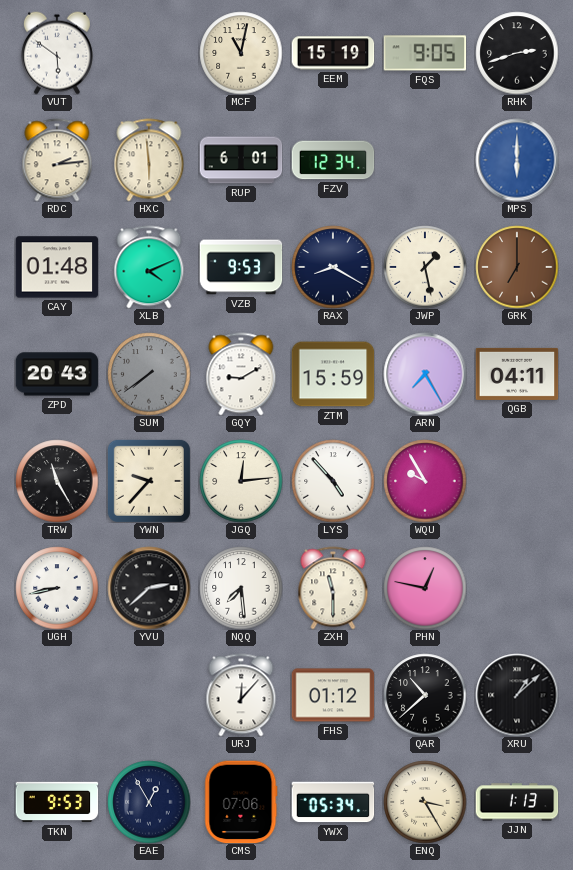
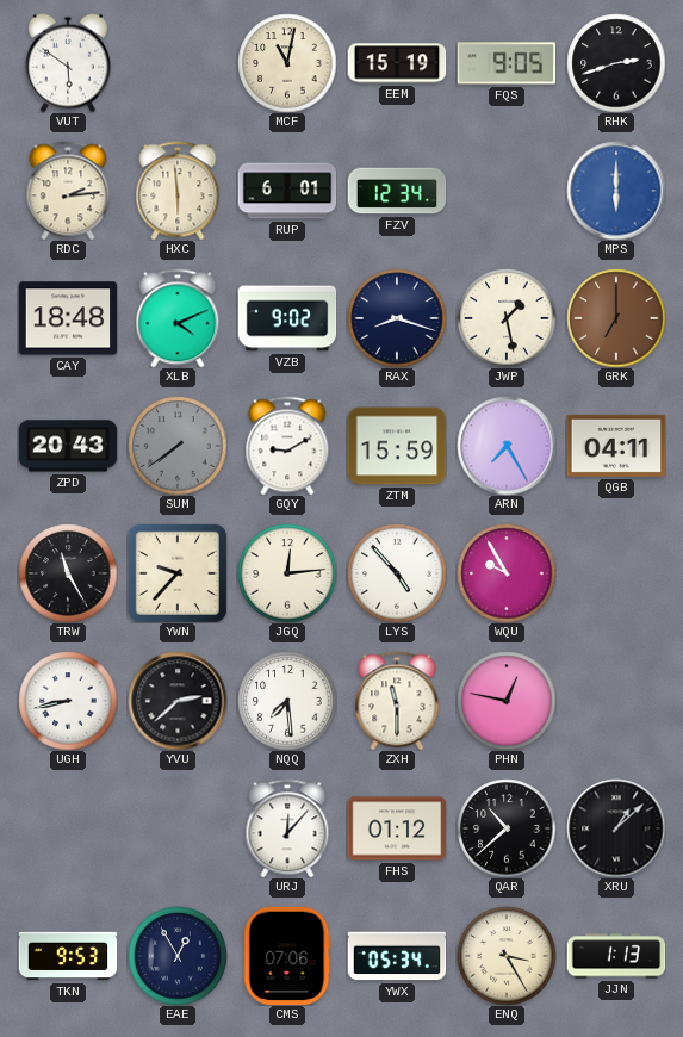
CAY: 01:48 -> 18:48 (68, 318)
VZB: 9:53 -> 9:02 (287, 318)
RAX: 8:20 -> 8:18 (397, 318)
